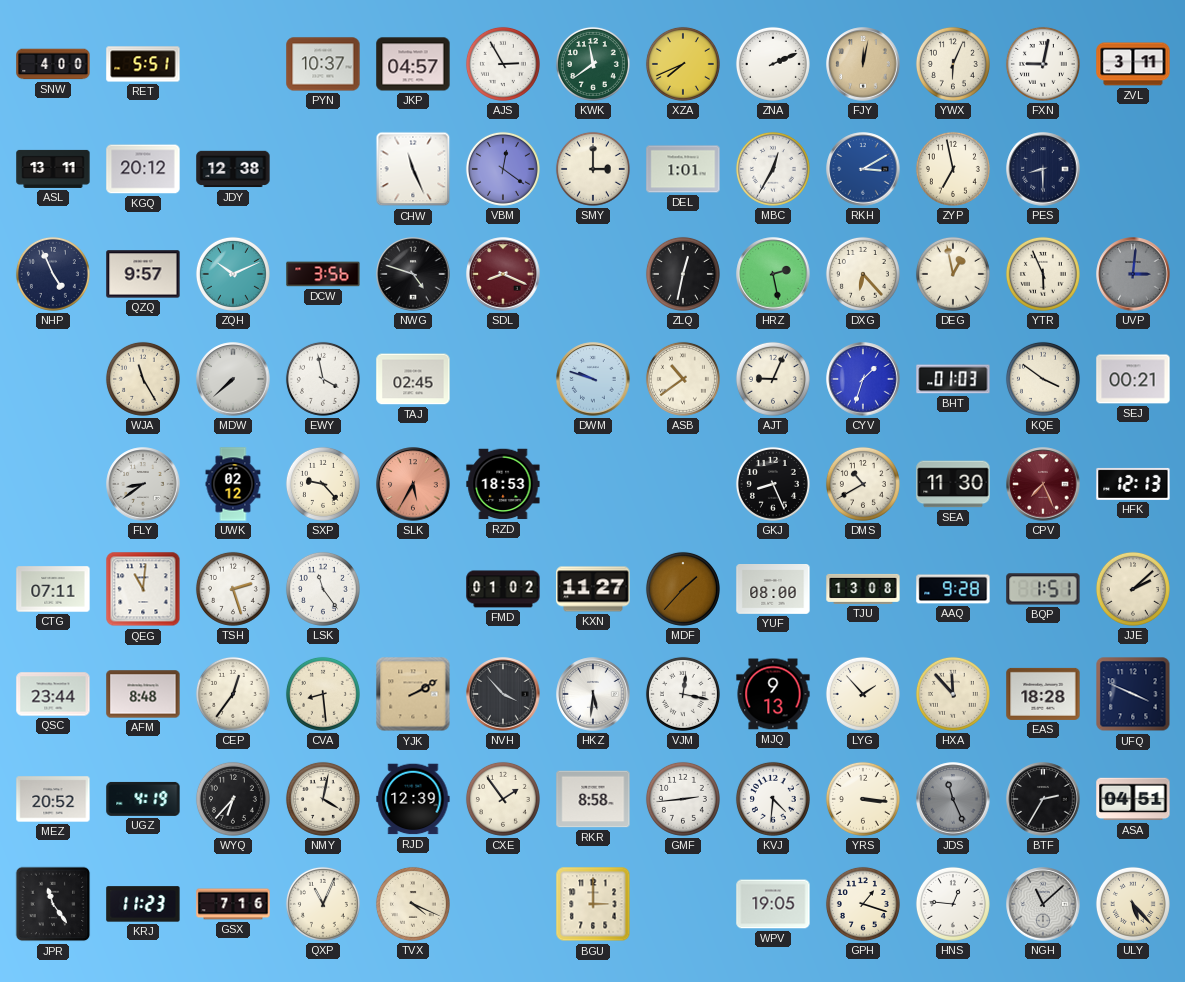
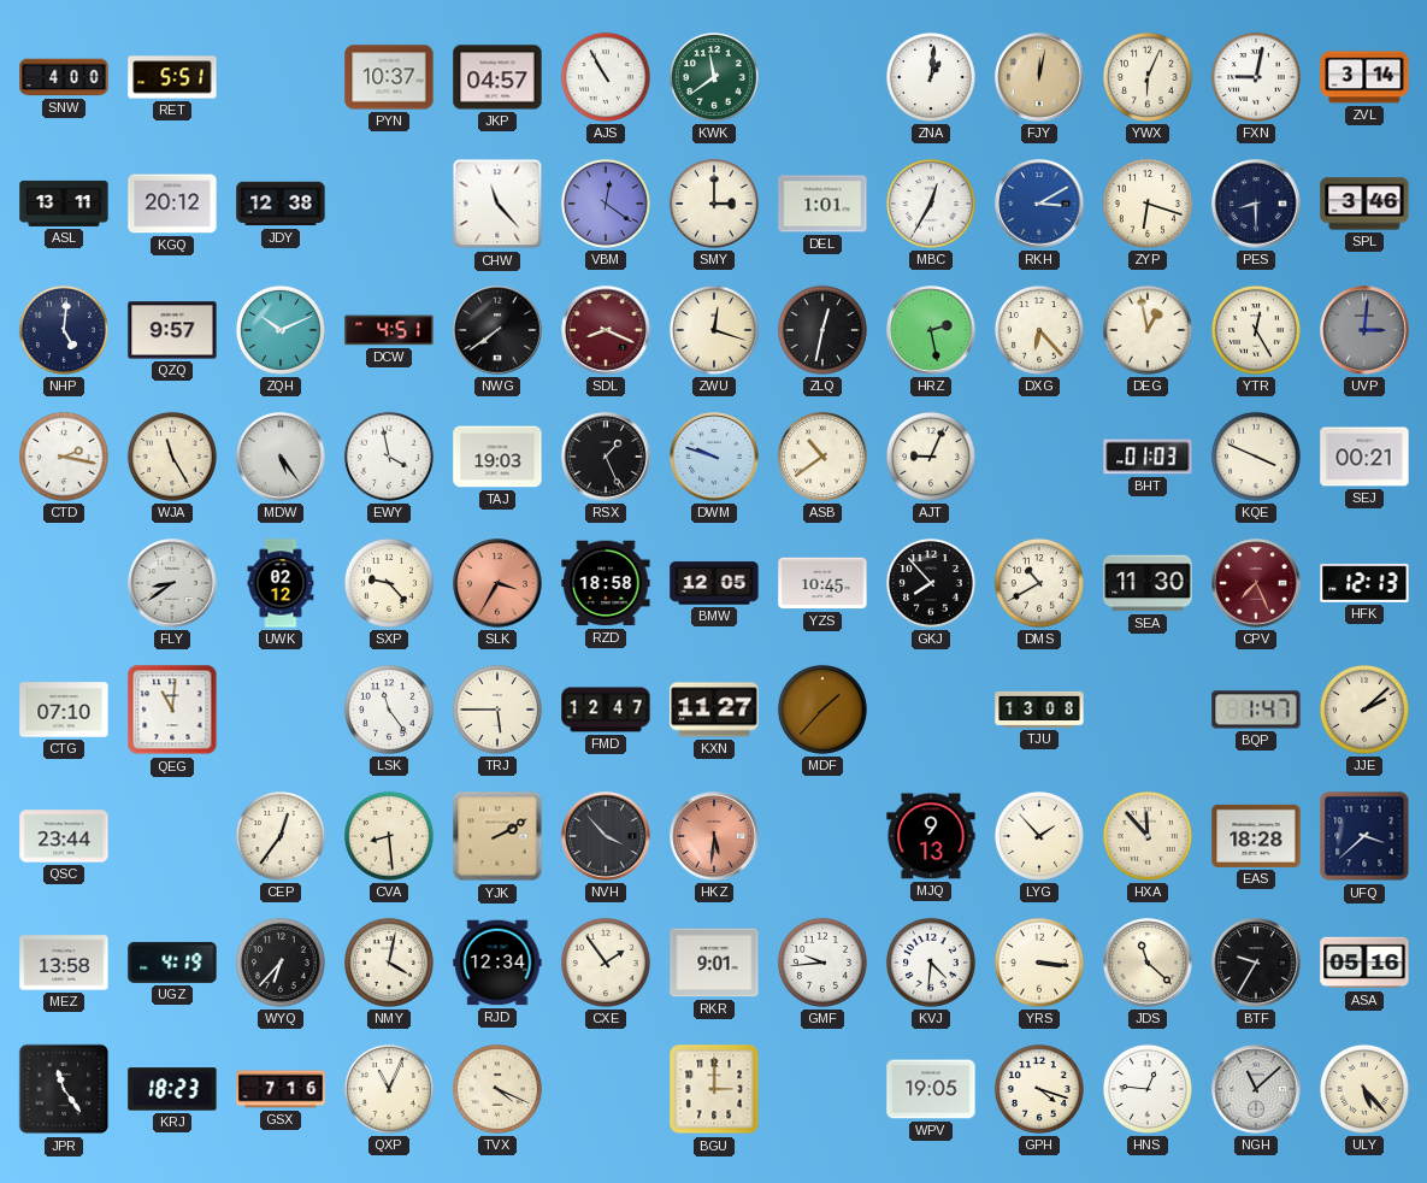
AJS: 2:55 -> 10:55 (606, 77)
XZA: 7:41 -> none (683, 64)
ZNA: 2:11 -> 1:01 (931, 77)
ZVL: 3:11 -> 3:14 (1364, 77)
CHW: 11:26 -> 11:23 (497, 204)
ZYP: 6:58 -> 6:18 (1148, 204)
SPL: none -> 3:46 (1364, 204)
NHP: 4:56 -> 5:01 (64, 330)
DCW: 3:56 -> 4:51 (389, 330)
NWG: 4:48 -> 7:39 (497, 330)
ZWU: none -> 12:18 (714, 330)
YTR: 5:56 -> 12:25 (1256, 330)
CTD: none -> 2:17 (64, 457)
MDW: 7:38 -> 5:24 (281, 457)
TAJ: 02:45 -> 19:03 (497, 457)
RSX: none -> 1:26 (606, 457)
CYV: 1:33 -> none (863, 379)
KQE: 3:51 -> 3:49 (1256, 457)
SLK: 5:35 -> 3:35 (497, 583)
RZD: 18:53 -> 18:58 (606, 583)
BMW: none -> 12:05 (714, 583)
YZS: none -> 10:45 (822, 583)
GKJ: 8:26 -> 7:53 (931, 583)
CTG: 07:11 -> 07:10 (64, 710)
TSH: 2:27 -> none (233, 589)
TRJ: none -> 5:45 (497, 710)
FMD: 01:02 -> 12:47 (606, 710)
YUF: 08:00 -> none (773, 589)
AAQ: 9:28 -> none (953, 589)
BQP: 1:51 -> 1:47 (1256, 710)
AFM: 8:48 -> none (143, 694)
HKZ dial: white -> salmon (714, 836)
VJM: 12:17 -> none (683, 694)
UFQ: 3:49 -> 3:38 (1364, 836)
MEZ: 20:52 -> 13:58 (64, 963)
RJD: 12:39 -> 12:34 (497, 963)
RKR: 8:58 -> 9:01 (714, 963)
GMF: 2:44 -> 9:44 (822, 963)
JDS: 11:26 -> 11:22 (1148, 963)
JDS dial: grey -> cream (1148, 963)
BTF: 2:35 -> 9:35 (1256, 963)
ASA: 04:51 -> 05:16 (1364, 963)
KRJ: 11:23 -> 18:23 (172, 1089)
GPH: 1:18 -> 4:18 (1039, 1089)
